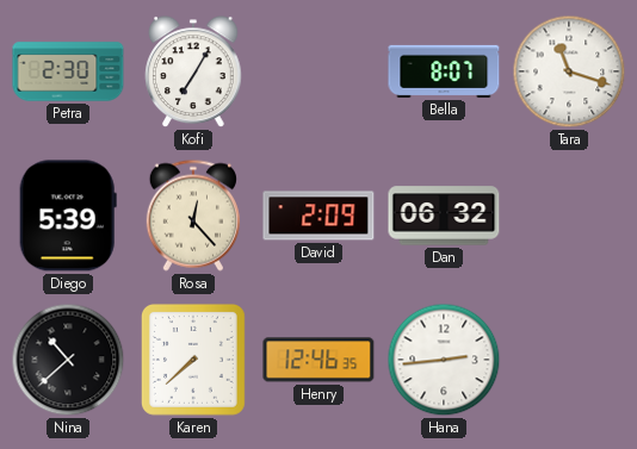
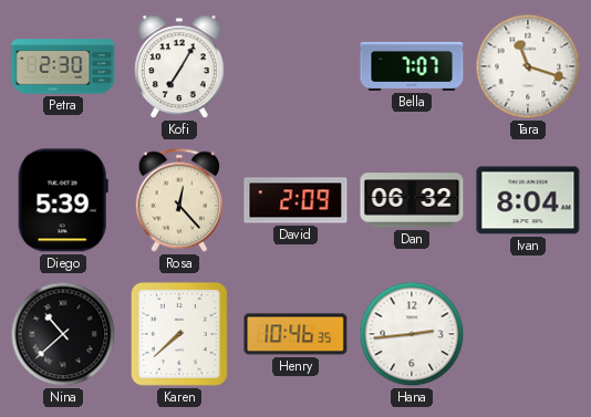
Bella: 8:07 -> 7:07 (412, 66)
Ivan: none -> 8:04 (528, 200)
Henry: 12:46 -> 10:46 (295, 334)
